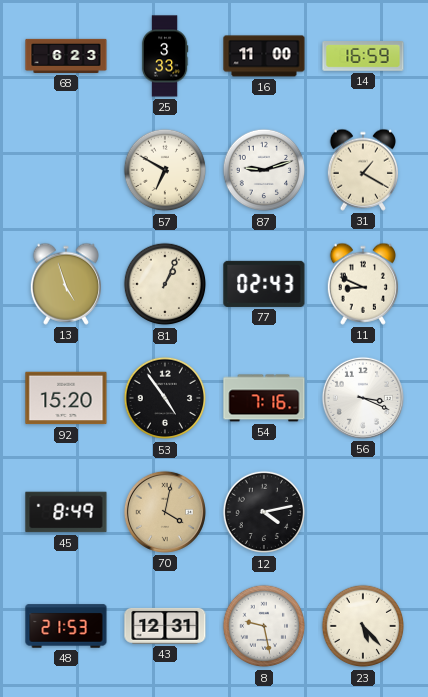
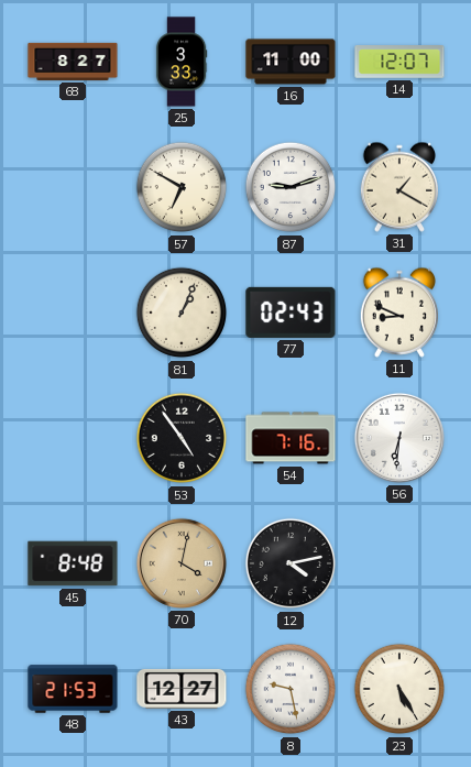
68: 6:23 -> 8:27 (73, 62)
14: 16:59 -> 12:07 (399, 63)
13: 4:57 -> none (65, 284)
92: 15:20 -> none (66, 398)
56: 3:19 -> 6:31 (399, 438)
45: 8:49 -> 8:48 (73, 563)
43: 12:31 -> 12:27 (182, 689)
23: 5:23 -> 5:25 (399, 689)
